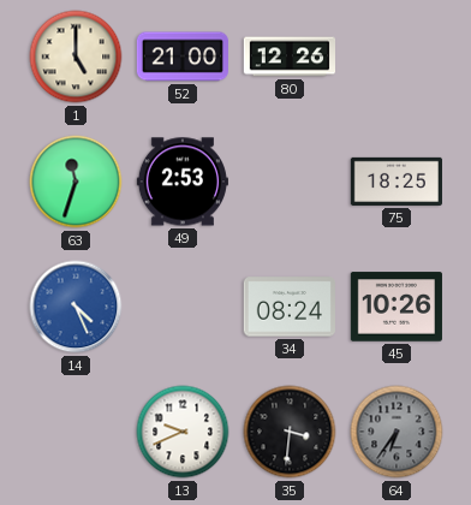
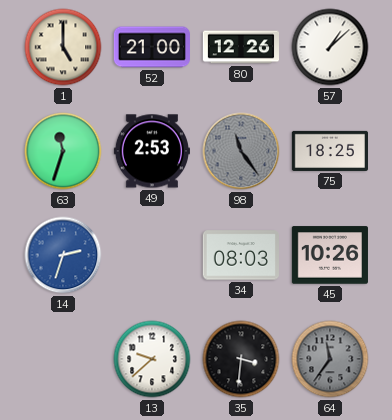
57: none -> 1:08 (330, 47)
98: none -> 11:24 (241, 151)
14: 4:26 -> 2:33 (63, 255)
34: 08:24 -> 08:03 (241, 255)
13: 9:41 -> 9:38 (152, 359)
64: 6:36 -> 11:36 (330, 359)
